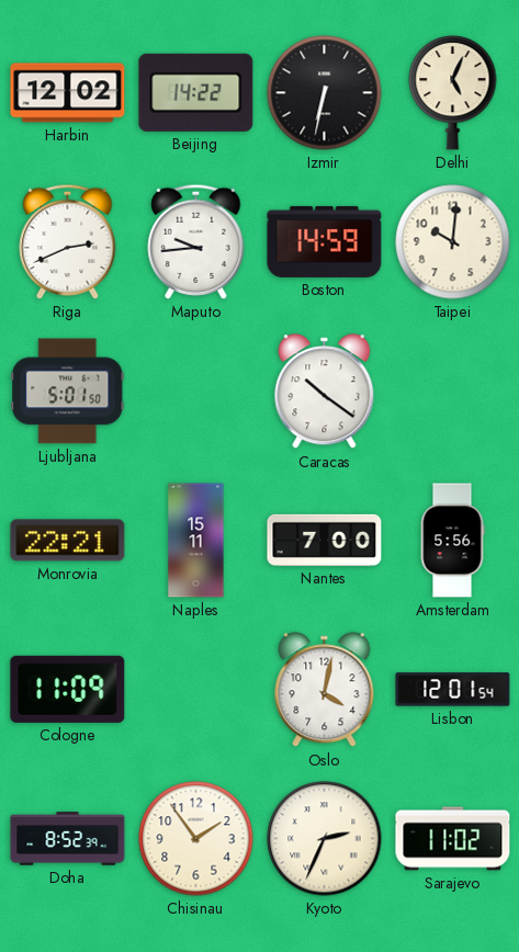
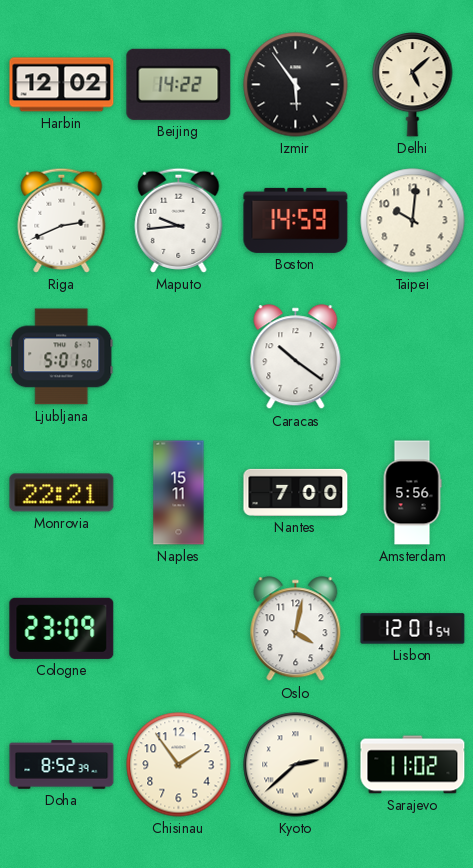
Izmir: 6:32 -> 5:54 (296, 85)
Delhi: 5:04 -> 5:08 (413, 85)
Cologne: 11:09 -> 23:09 (62, 628)
Kyoto: 2:34 -> 2:38 (296, 765)
